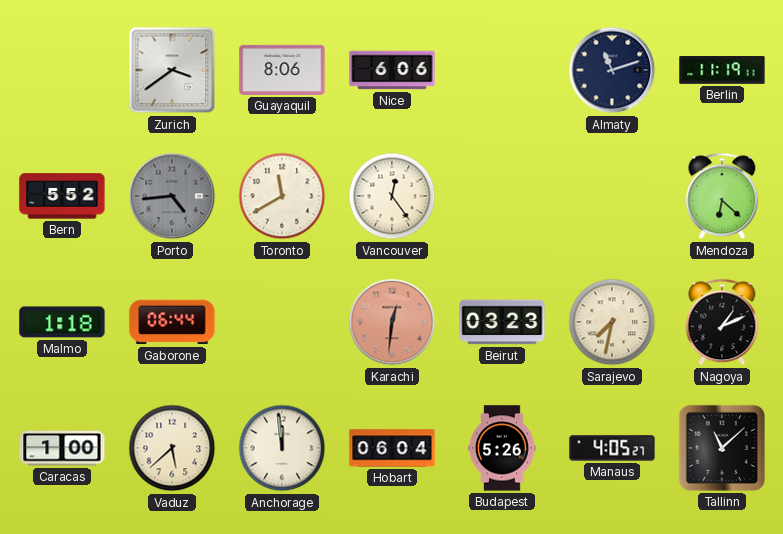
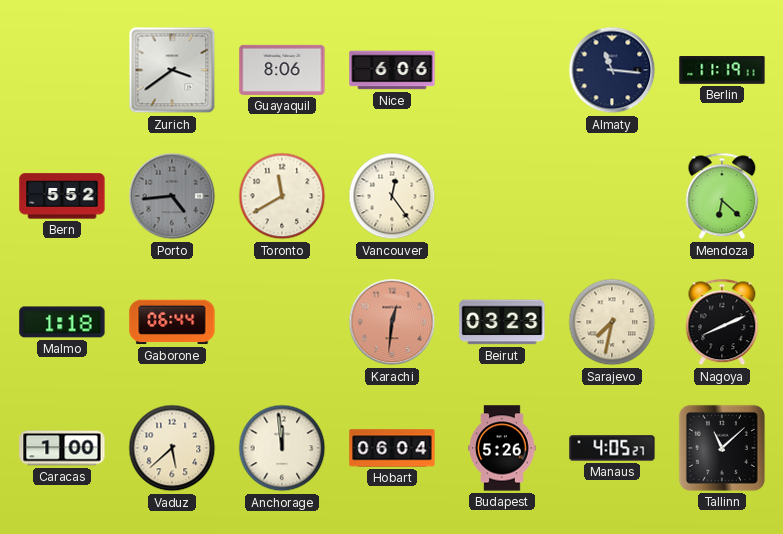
Almaty: 11:12 -> 11:16 (612, 70)
Nagoya: 1:11 -> 8:11 (722, 322)
